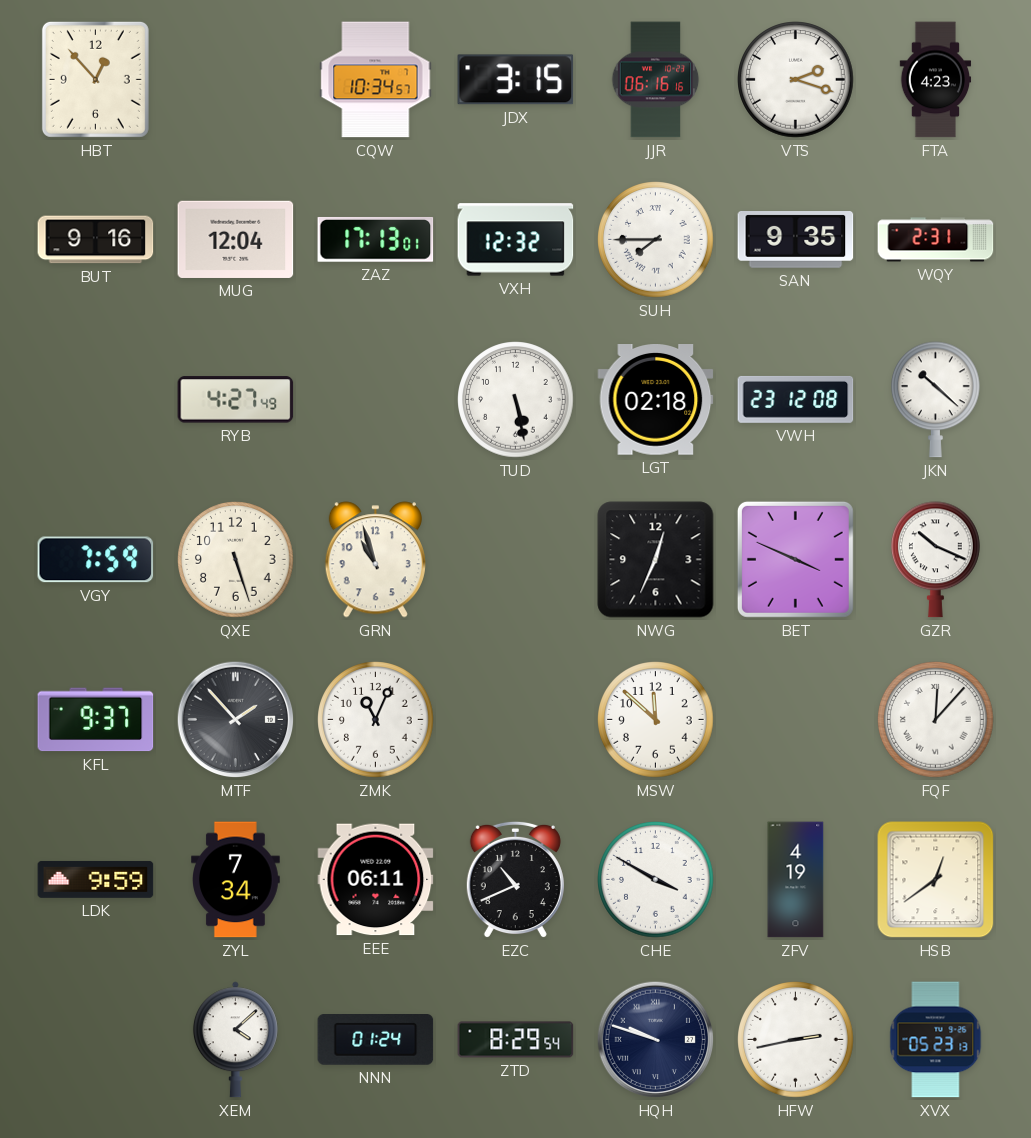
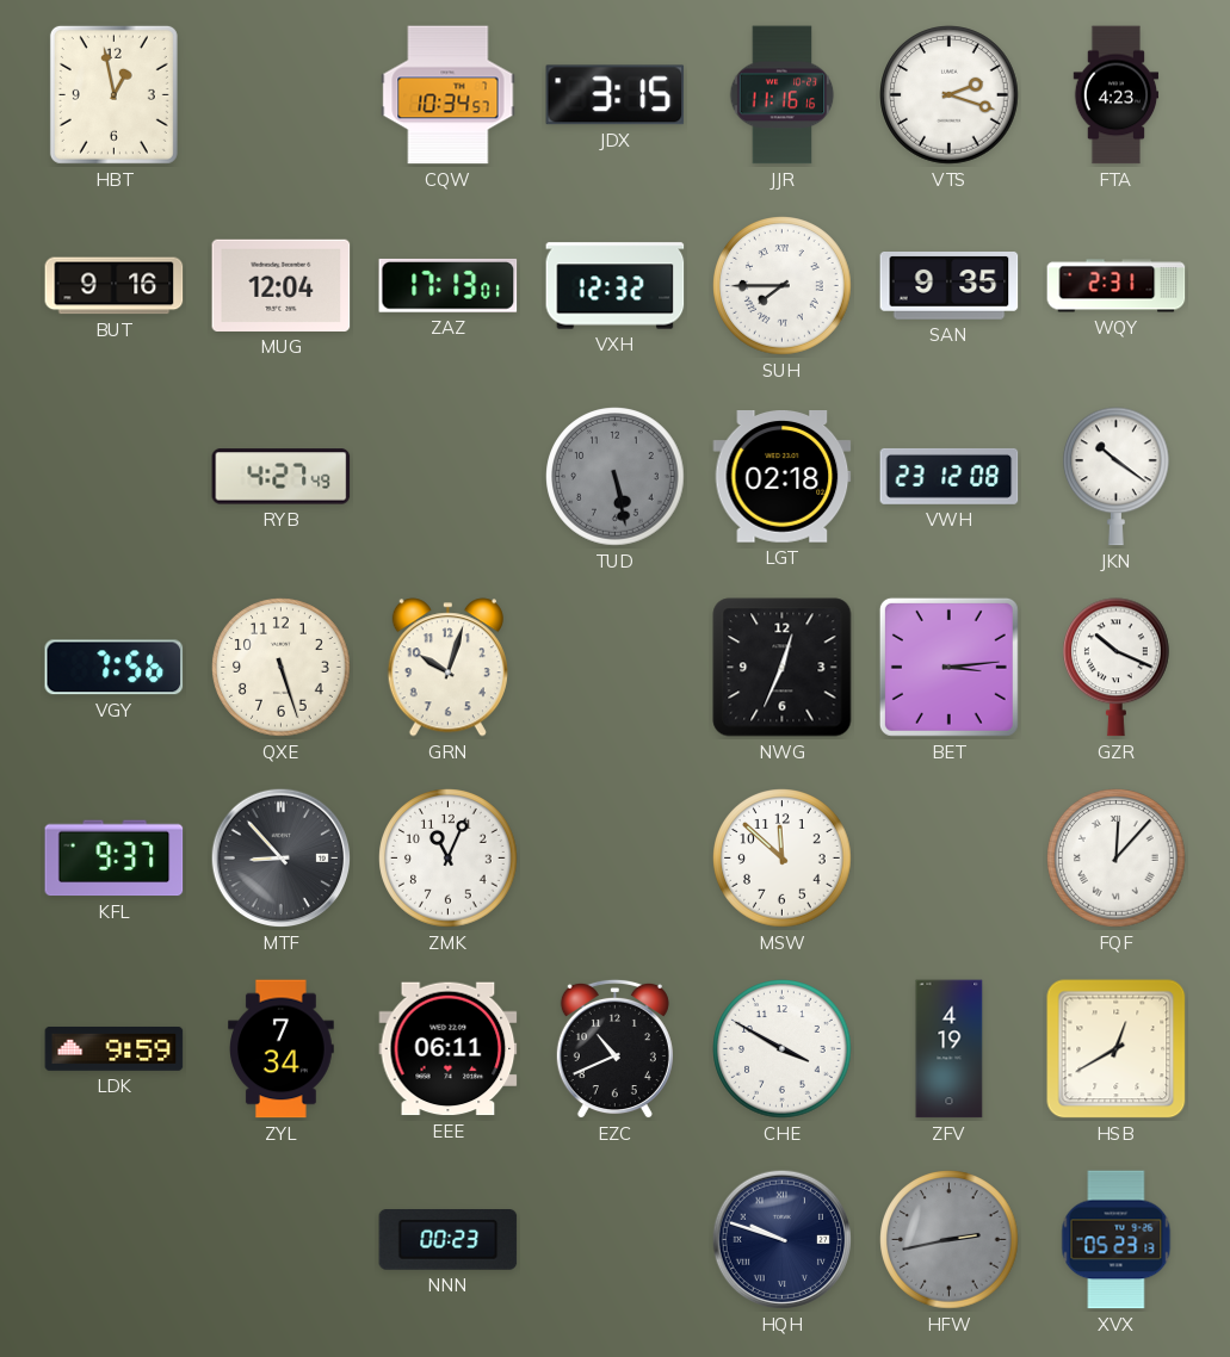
HBT: 12:53 -> 12:58 (113, 94)
JJR: 06:16 -> 11:16 (783, 95)
TUD dial: white -> grey (616, 477)
JKN: 10:22 -> 10:21 (1117, 477)
VGY: 7:59 -> 7:56 (115, 668)
GRN: 10:57 -> 10:03 (447, 668)
BET: 3:49 -> 3:14 (948, 667)
MTF: 1:53 -> 8:53 (282, 859)
HSB: 12:39 -> 12:40 (1117, 1049)
XEM: 4:08 -> none (235, 1040)
NNN: 01:24 -> 00:23 (449, 1240)
ZTD: 8:29 -> none (516, 1040)
HFW dial: white -> grey (950, 1240)
